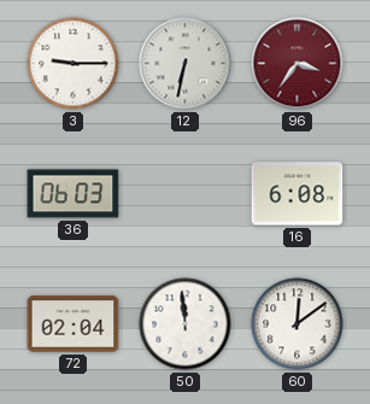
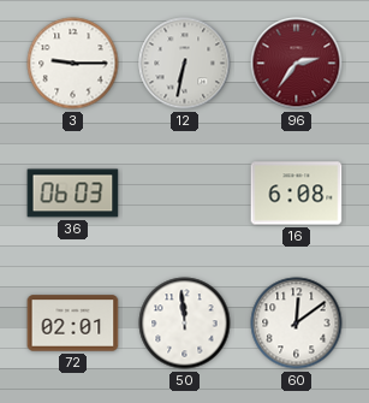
96: 3:36 -> 2:36 (297, 64)
72: 02:04 -> 02:01 (73, 324)
